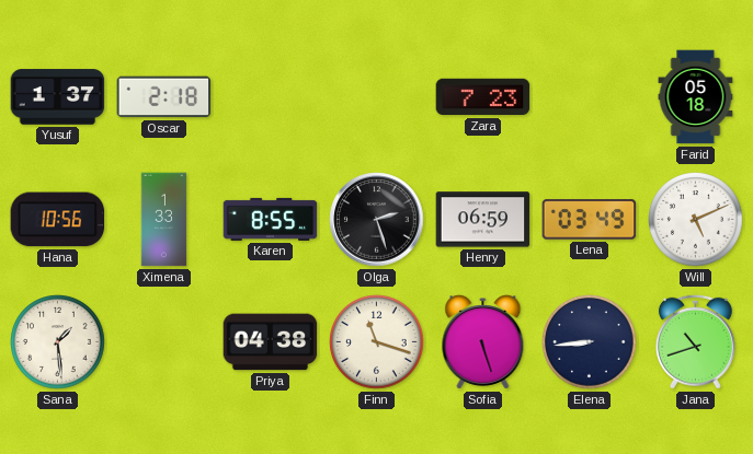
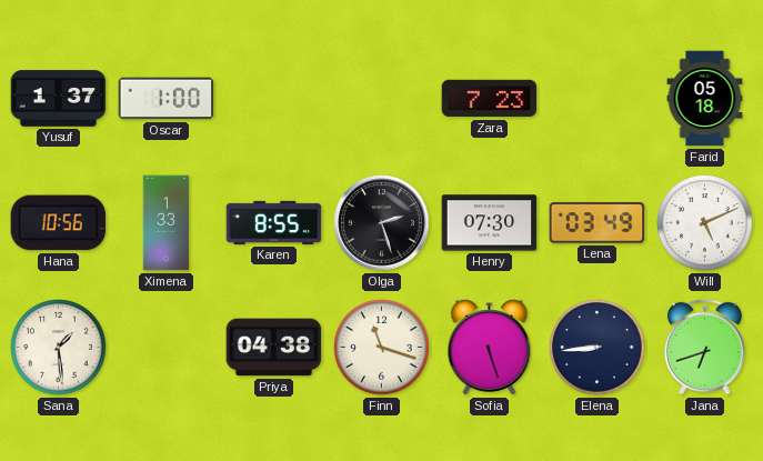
Oscar: 2:18 -> 1:00 (167, 99)
Henry: 06:59 -> 07:30 (490, 223)
Jana: 10:42 -> 6:42 (704, 347)
